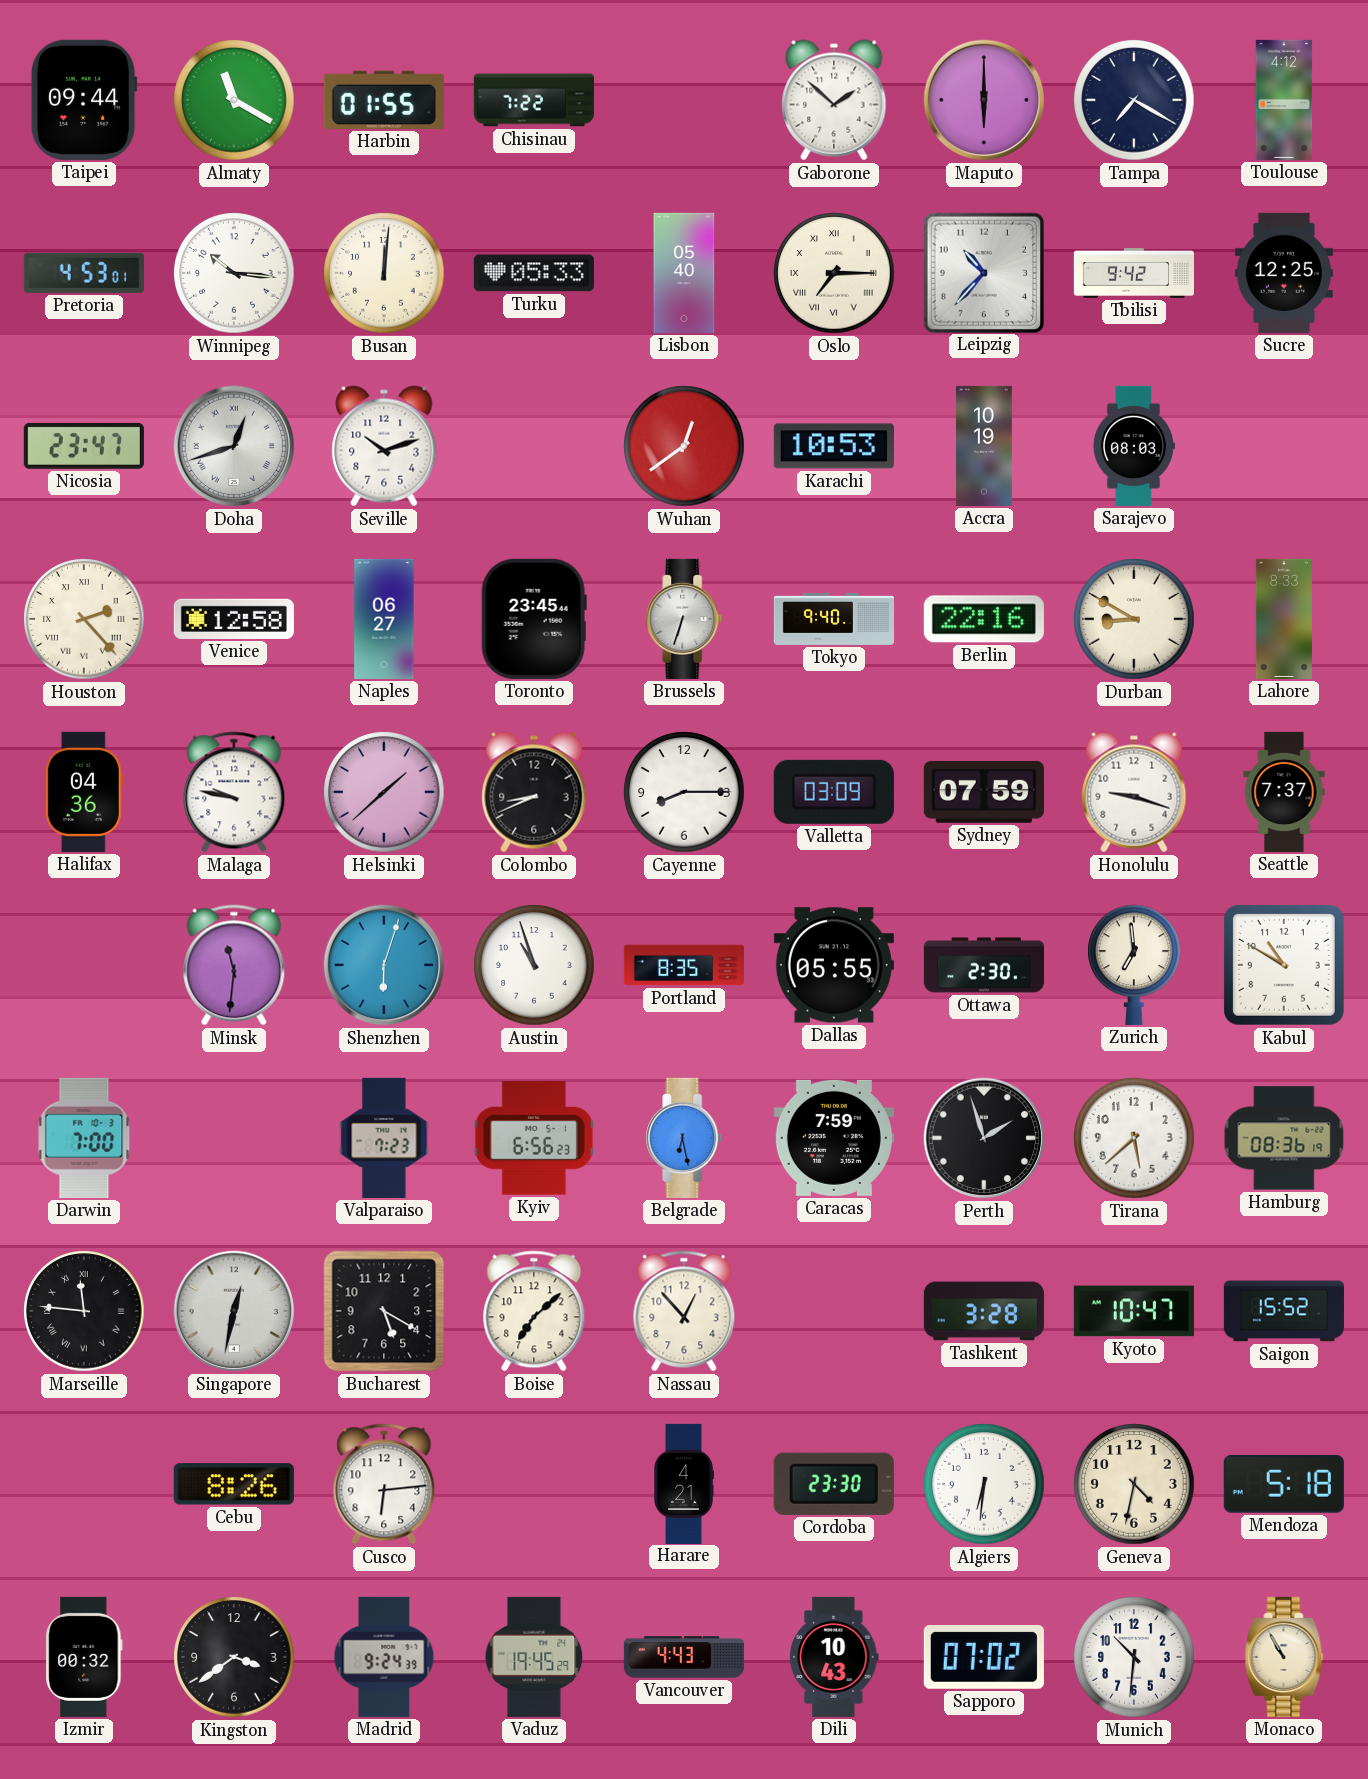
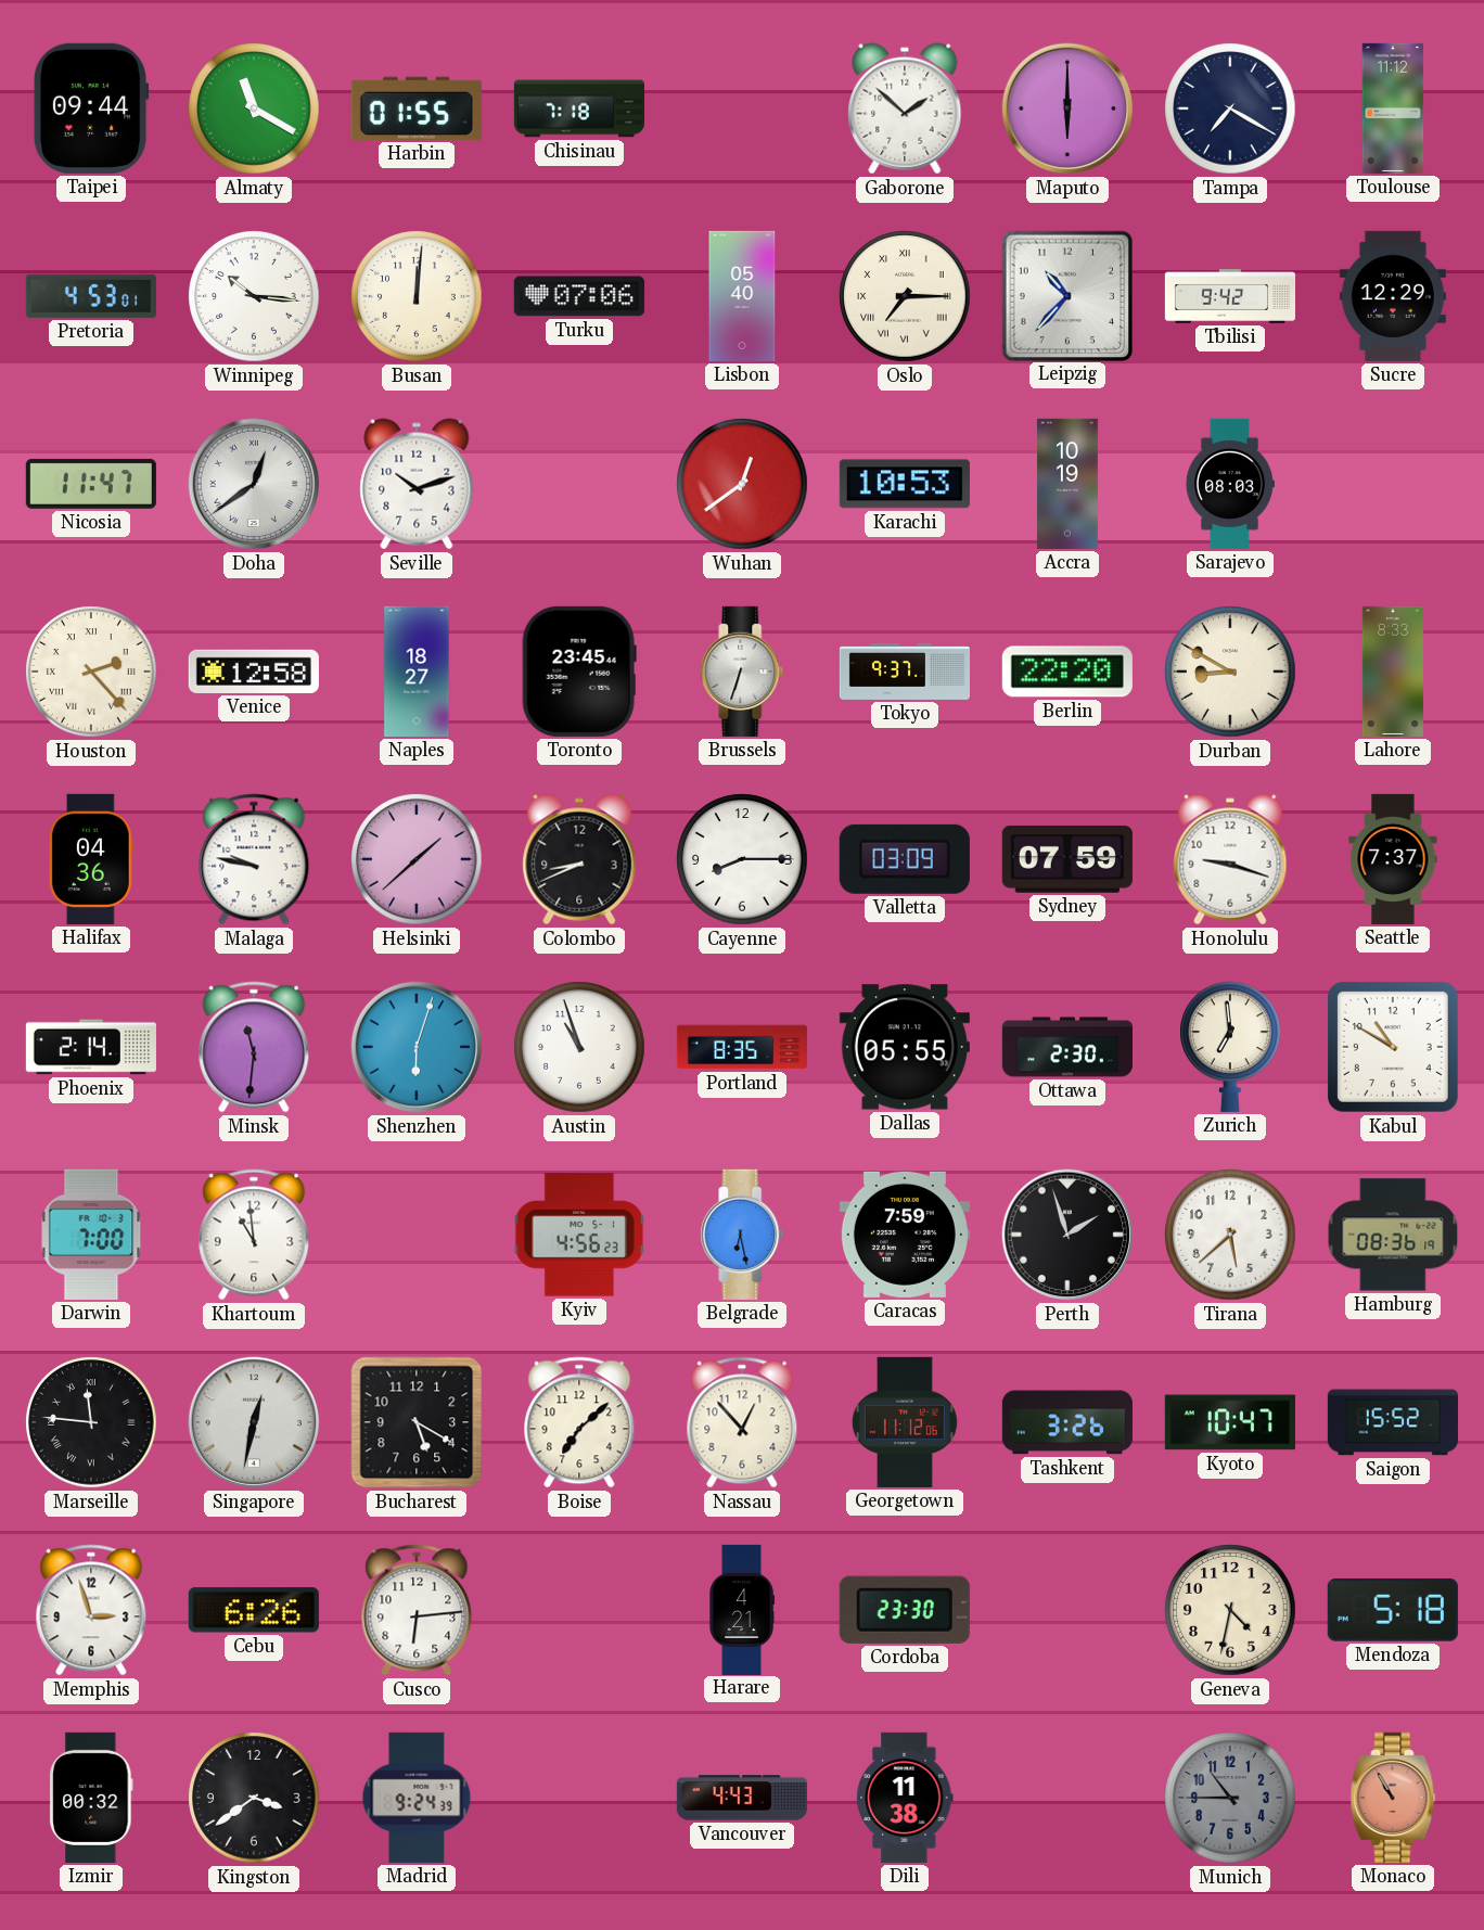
Chisinau: 7:22 -> 7:18 (578, 108)
Toulouse: 4:12 -> 11:12 (1393, 108)
Turku: 05:33 -> 07:06 (579, 296)
Sucre: 12:25 -> 12:29 (1393, 296)
Nicosia: 23:47 -> 11:47 (91, 484)
Doha: 12:42 -> 12:39 (254, 484)
Naples: 06:27 -> 18:27 (417, 672)
Tokyo: 9:40 -> 9:37 (904, 672)
Berlin: 22:16 -> 22:20 (1067, 672)
Phoenix: none -> 2:14 (91, 1047)
Khartoum: none -> 10:59 (254, 1235)
Valparaiso: 7:23 -> none (384, 1138)
Kyiv: 6:56 -> 4:56 (579, 1235)
Georgetown: none -> 11:12 (905, 1422)
Tashkent: 3:28 -> 3:26 (1067, 1422)
Memphis: none -> 2:57 (91, 1610)
Cebu: 8:26 -> 6:26 (254, 1610)
Algiers: 6:31 -> none (984, 1484)
Vaduz: 19:45 -> none (534, 1657)
Dili: 10:43 -> 11:38 (905, 1798)
Sapporo: 07:02 -> none (984, 1658)
Munich: 10:31 -> 10:45 (1230, 1798)
Munich dial: white -> grey (1230, 1798)
Monaco dial: cream -> salmon (1393, 1798)
